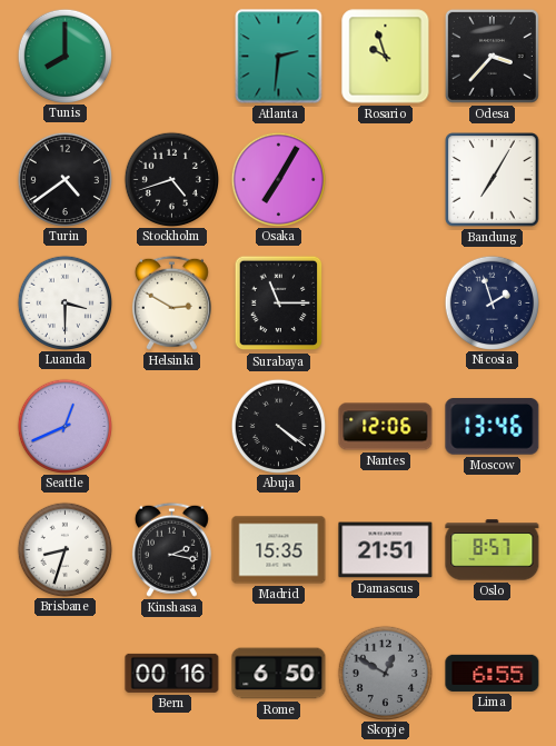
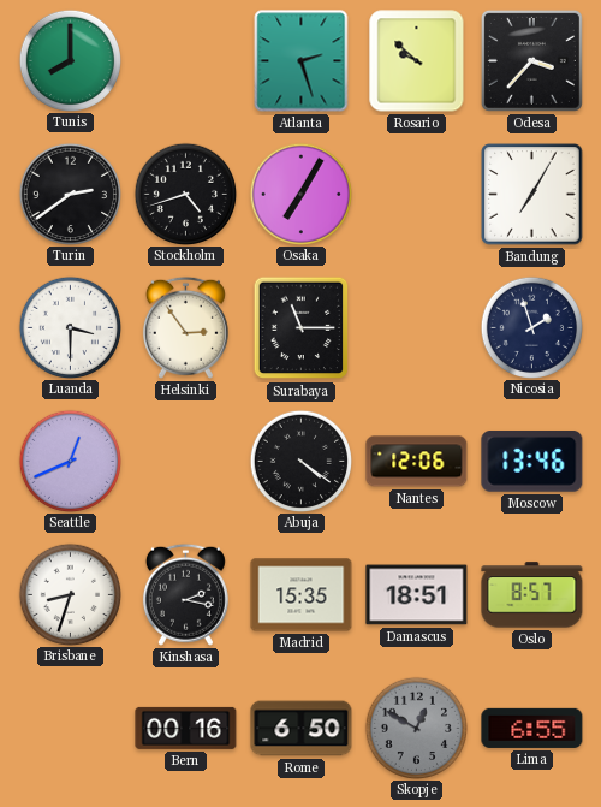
Atlanta: 2:31 -> 2:27 (302, 61)
Rosario: 9:57 -> 9:52 (417, 61)
Turin: 4:39 -> 2:39 (70, 194)
Helsinki: 2:50 -> 2:54 (185, 327)
Damascus: 21:51 -> 18:51 (417, 595)
